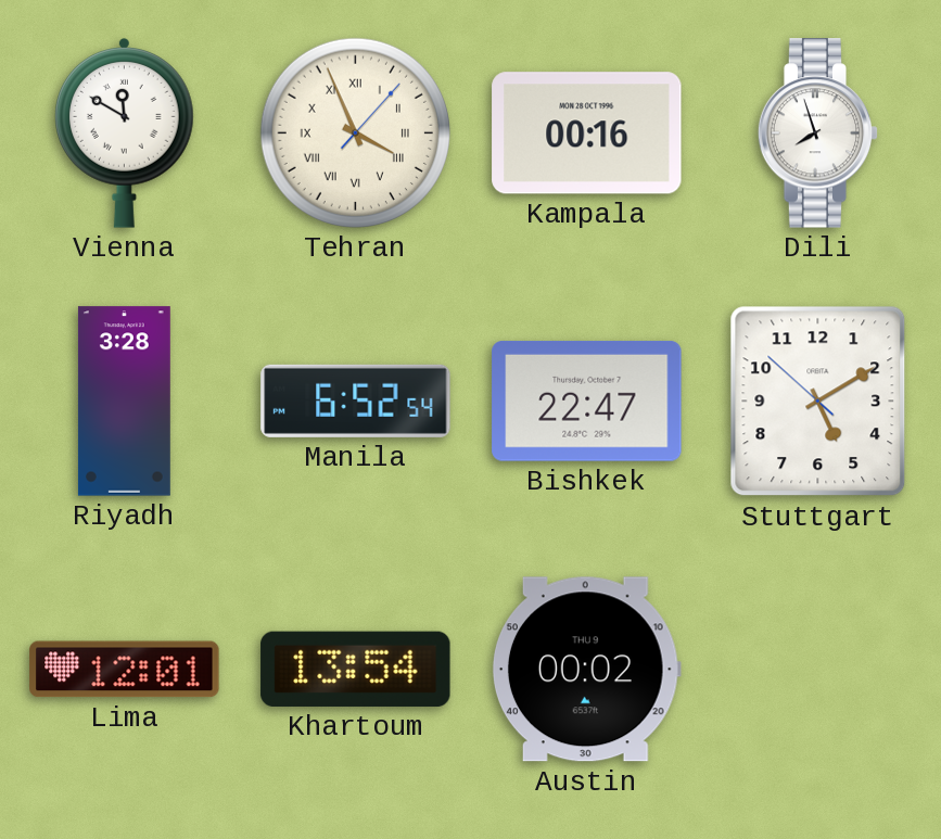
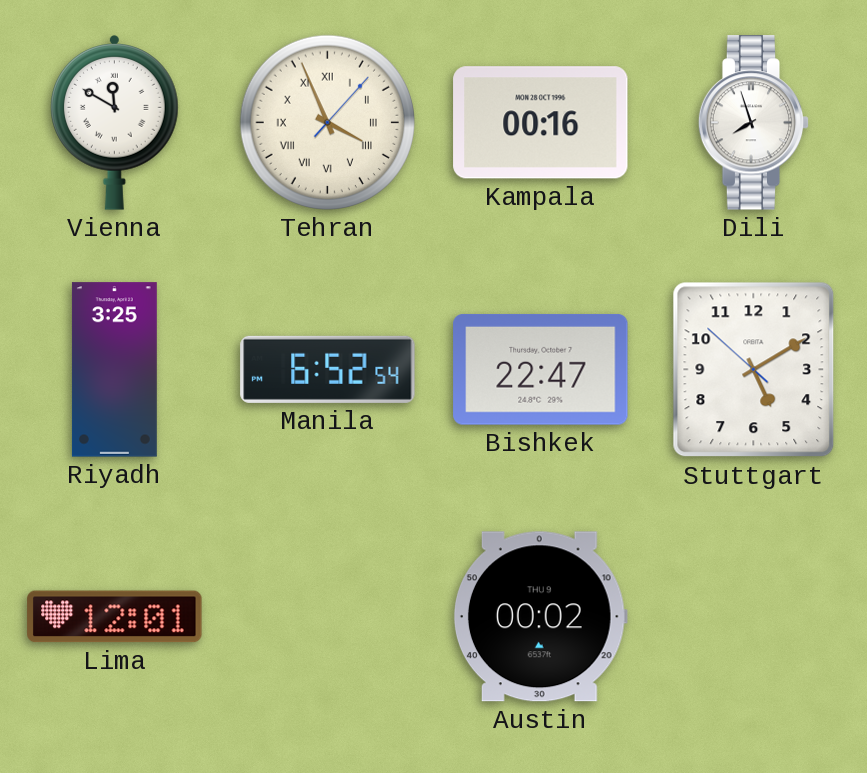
Riyadh: 3:28 -> 3:25 (114, 370)
Khartoum: 13:54 -> none (356, 669)
